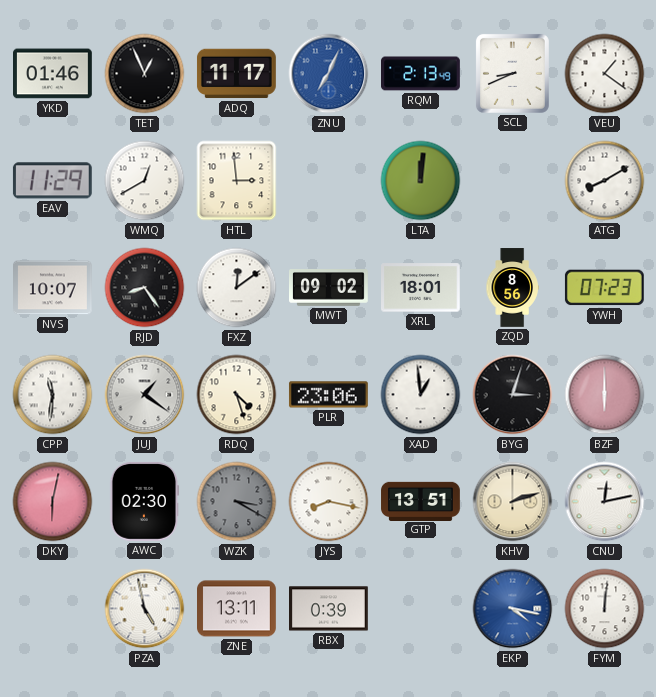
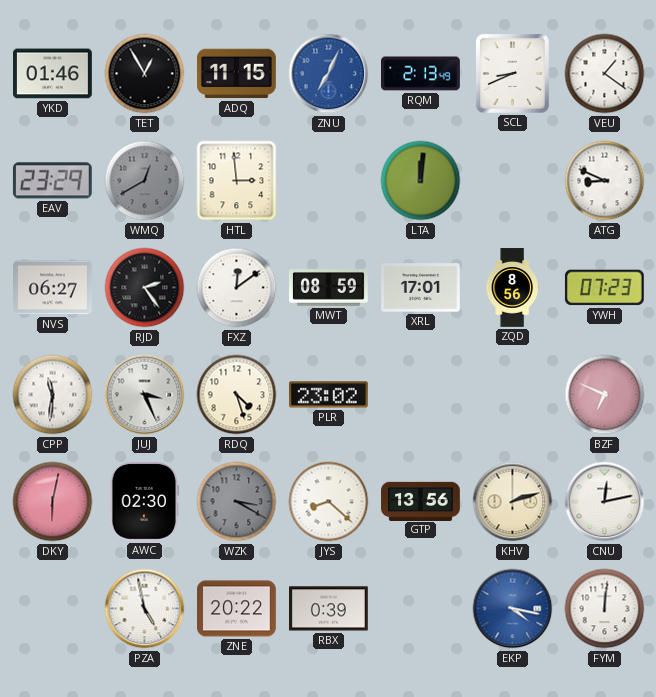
TET: 12:56 -> 12:55 (145, 74)
ADQ: 11:17 -> 11:15 (236, 74)
EAV: 11:29 -> 23:29 (52, 181)
WMQ dial: white -> grey (145, 181)
ATG: 8:10 -> 8:49 (605, 181)
NVS: 10:07 -> 06:27 (53, 288)
RJD: 8:24 -> 2:24 (145, 288)
MWT: 09:02 -> 08:59 (329, 288)
XRL: 18:01 -> 17:01 (421, 288)
JUJ: 1:21 -> 3:26 (145, 395)
PLR: 23:06 -> 23:02 (328, 395)
XAD: 12:59 -> none (421, 395)
BYG: 3:03 -> none (513, 395)
BZF: 6:00 -> 6:49 (605, 395)
JYS: 8:17 -> 8:22 (329, 502)
GTP: 13:51 -> 13:56 (421, 501)
ZNE: 13:11 -> 20:22 (237, 609)
